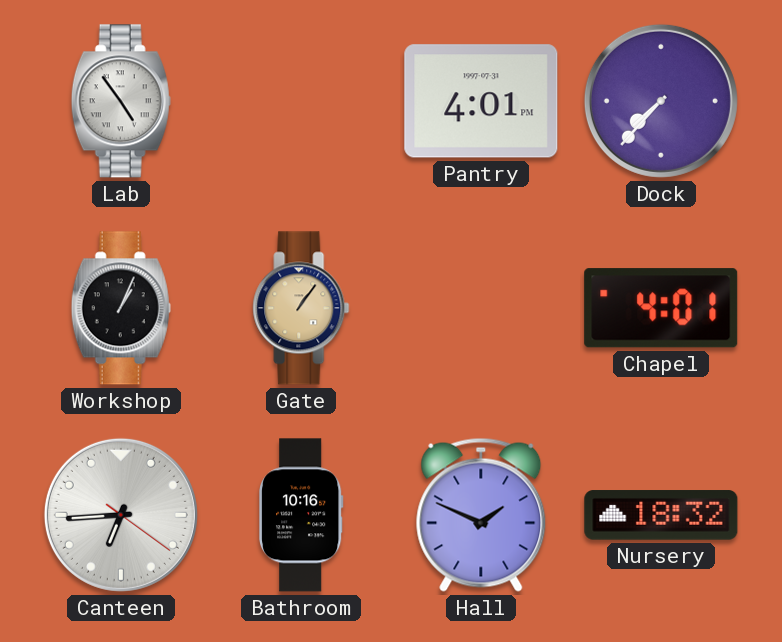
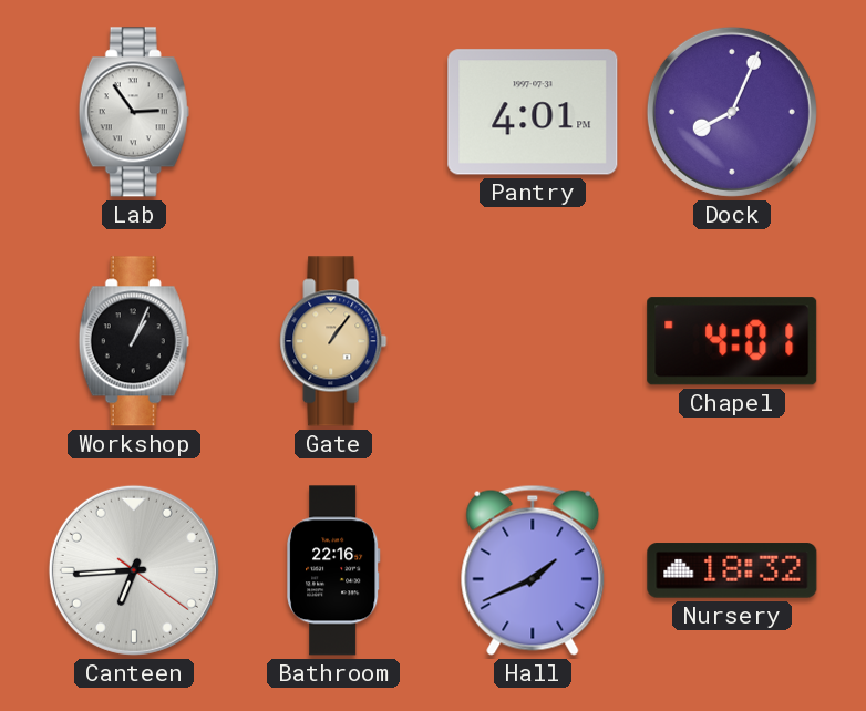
Lab: 4:54 -> 2:54 (134, 112)
Dock: 7:37 -> 8:04 (732, 112)
Bathroom: 10:16 -> 22:16 (334, 570)
Hall: 1:49 -> 1:41 (533, 570)
